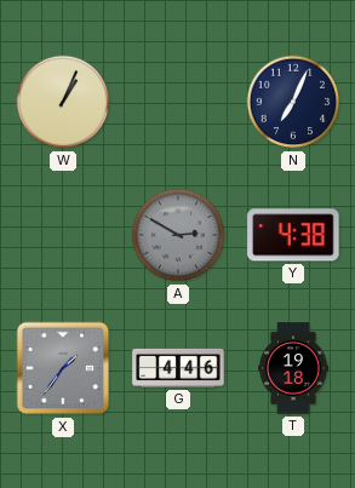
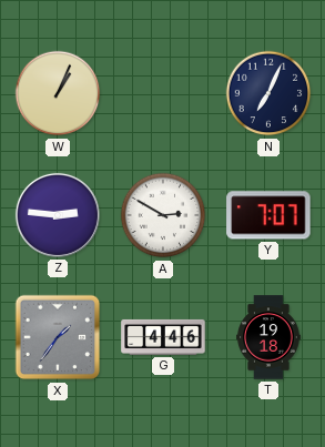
Z: none -> 2:46 (58, 215)
A dial: grey -> white (163, 215)
Y: 4:38 -> 7:07 (268, 215)
